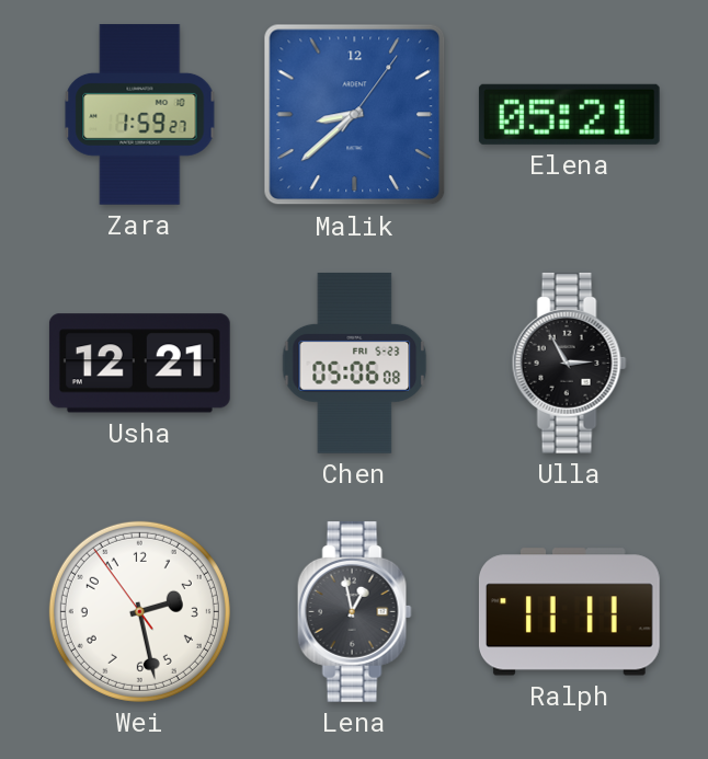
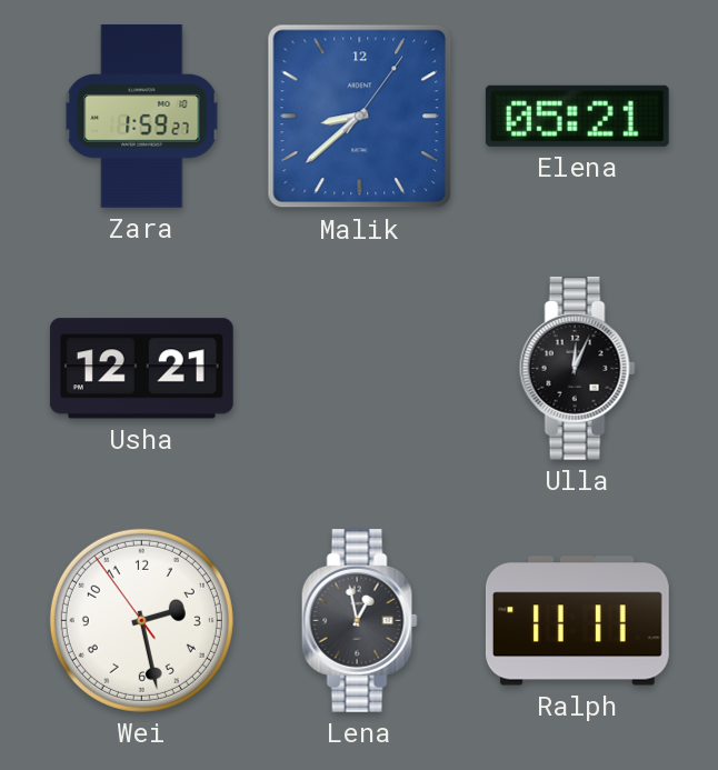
Chen: 05:06 -> none (355, 363)
Ulla: 2:55 -> 12:04 (577, 368)
